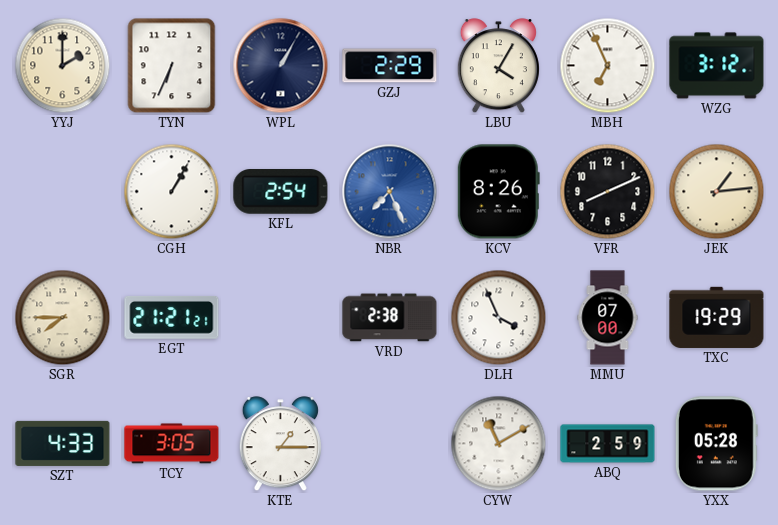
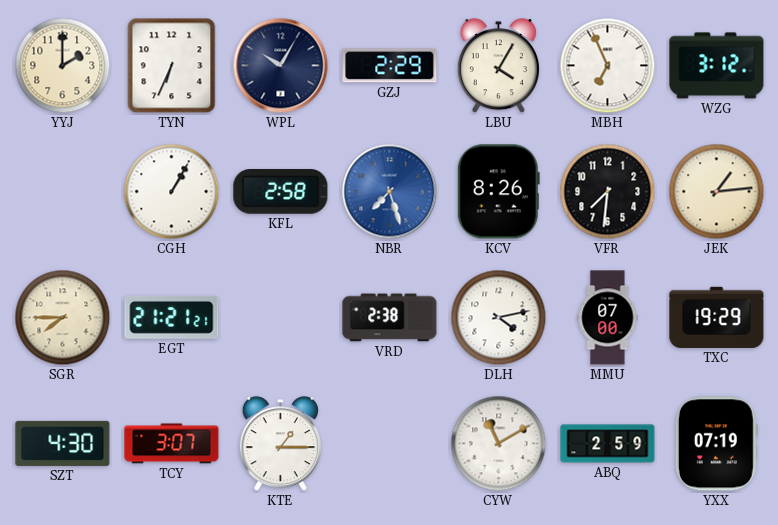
WPL: 1:05 -> 10:05 (281, 66)
KFL: 2:54 -> 2:58 (281, 192)
NBR: 7:26 -> 7:27 (390, 192)
VFR: 8:11 -> 7:31 (608, 192)
DLH: 3:56 -> 4:13 (499, 318)
SZT: 4:33 -> 4:30 (63, 443)
TCY: 3:05 -> 3:07 (172, 444)
YXX: 05:28 -> 07:19 (716, 444)
